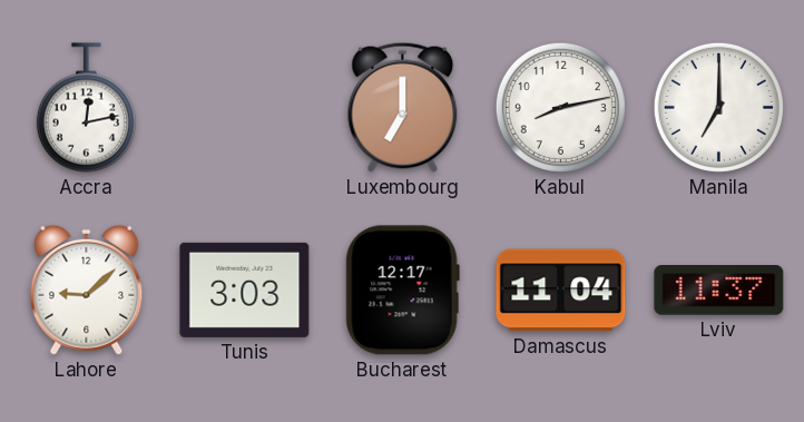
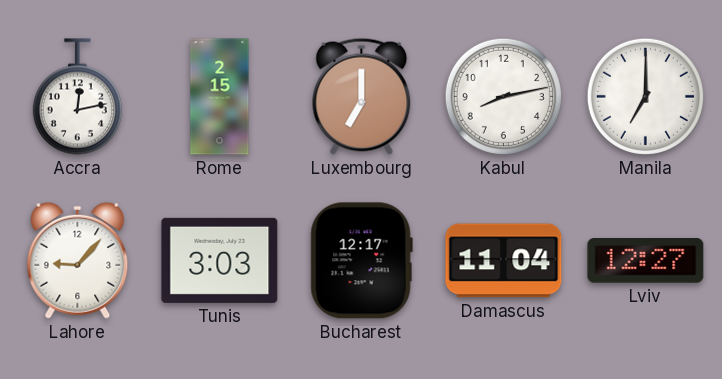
Rome: none -> 2:15 (220, 97)
Lahore: 9:08 -> 9:07 (78, 260)
Lviv: 11:37 -> 12:27 (646, 261)
